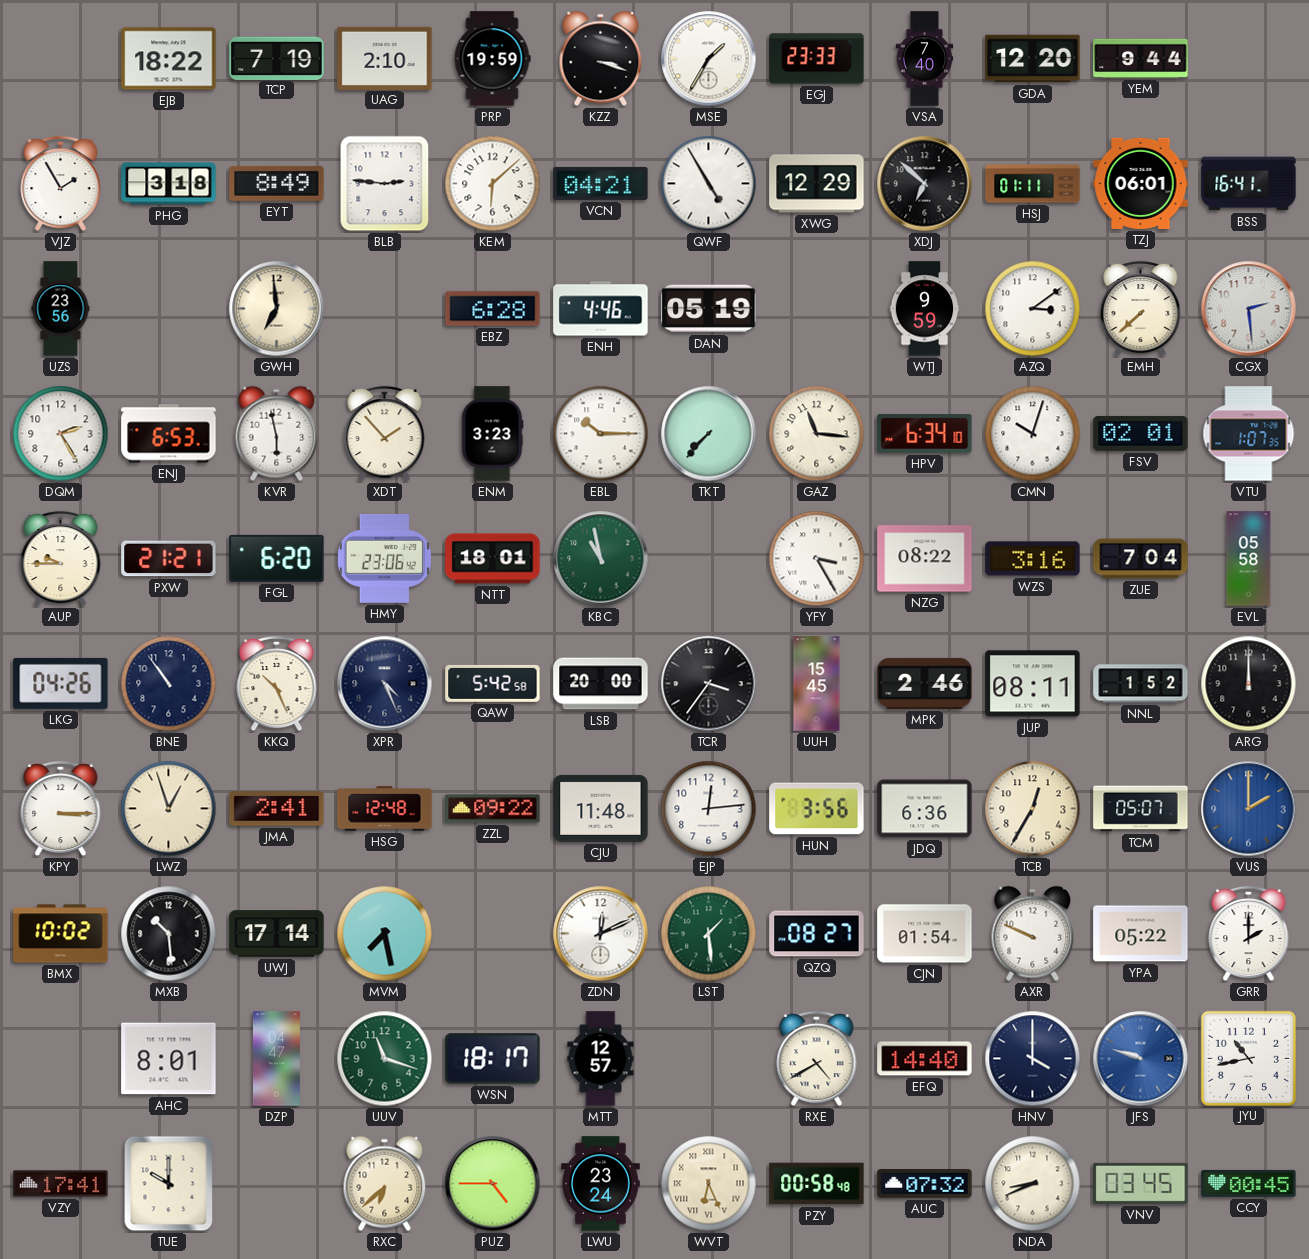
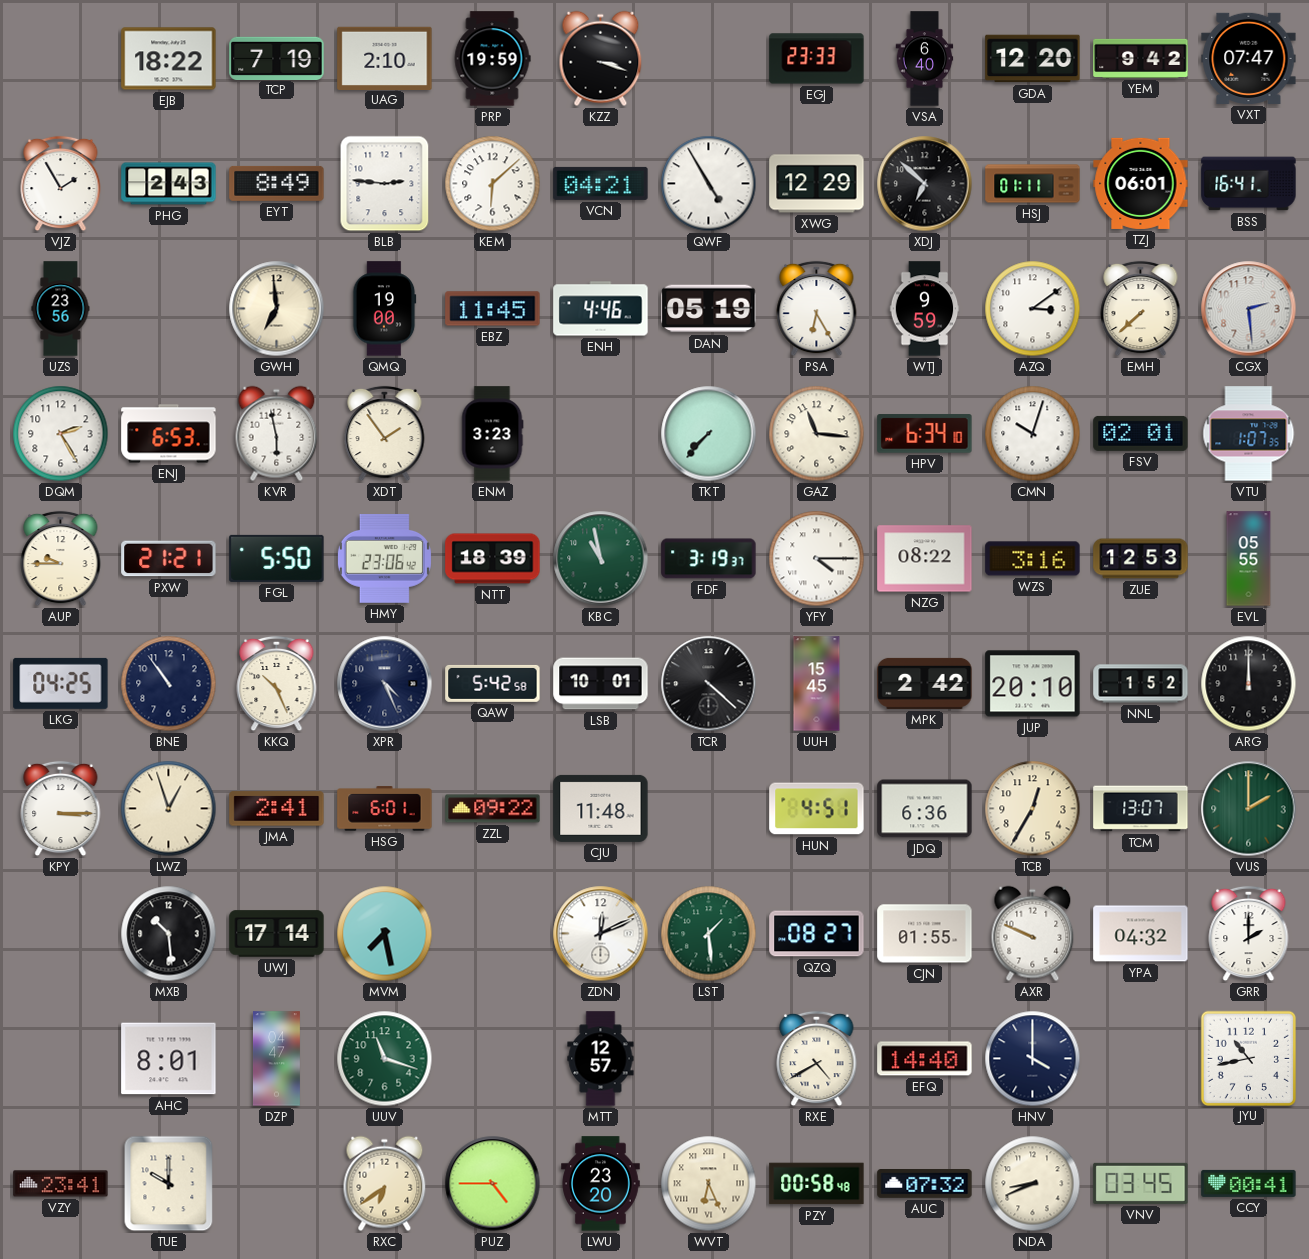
MSE: 1:35 -> none (709, 59)
VSA: 7:40 -> 6:40 (925, 59)
YEM: 9:44 -> 9:42 (1141, 58)
VXT: none -> 07:47 (1249, 58)
PHG: 3:18 -> 2:43 (169, 184)
QMQ: none -> 19:00 (385, 309)
EBZ: 6:28 -> 11:45 (493, 309)
PSA: none -> 6:25 (817, 309)
XDT: 1:53 -> 1:54 (385, 434)
EBL: 10:15 -> none (601, 434)
FGL: 6:20 -> 5:50 (277, 558)
NTT: 18:01 -> 18:39 (493, 559)
FDF: none -> 3:19 (709, 559)
YFY: 3:25 -> 4:15 (817, 559)
ZUE: 7:04 -> 12:53 (1141, 559)
EVL: 05:58 -> 05:55 (1249, 559)
LKG: 04:26 -> 04:25 (61, 683)
LSB: 20:00 -> 10:01 (601, 684)
TCR: 3:36 -> 4:22 (709, 684)
MPK: 2:46 -> 2:42 (925, 683)
JUP: 08:11 -> 20:10 (1033, 684)
HSG: 12:48 -> 6:01 (385, 809)
EJP: 12:14 -> none (709, 809)
HUN: 3:56 -> 4:51 (817, 809)
TCM: 05:07 -> 13:07 (1141, 809)
VUS dial: blue -> green (1249, 809)
BMX: 10:02 -> none (61, 934)
CJN: 01:54 -> 01:55 (925, 934)
YPA: 05:22 -> 04:32 (1141, 934)
WSN: 18:17 -> none (493, 1059)
JFS: 9:48 -> none (1141, 1059)
VZY: 17:41 -> 23:41 (61, 1184)
RXC: 6:38 -> 6:39 (385, 1184)
LWU: 23:24 -> 23:20 (601, 1184)
CCY: 00:45 -> 00:41 (1249, 1183)
